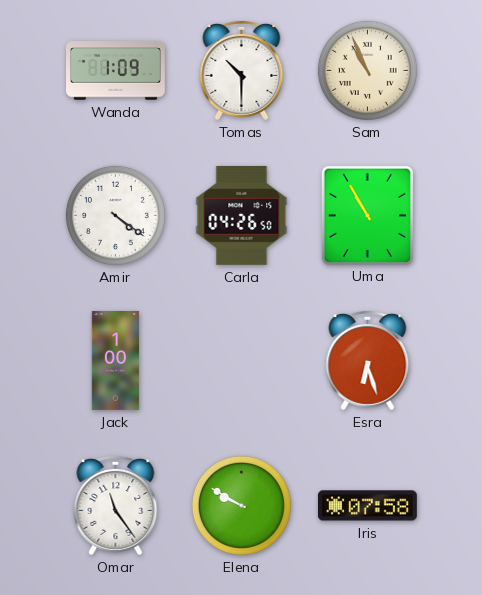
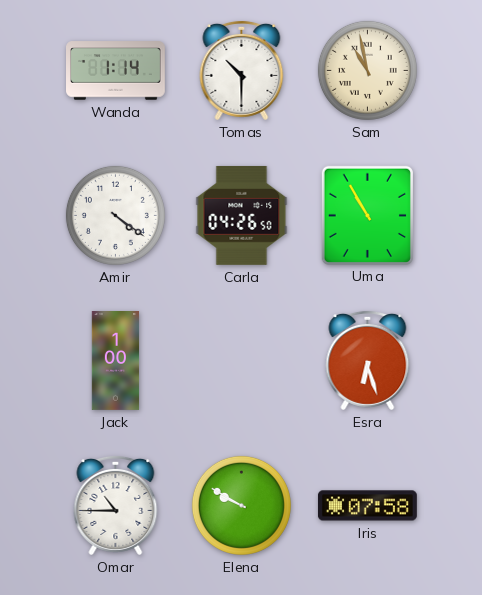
Wanda: 1:09 -> 1:14 (116, 71)
Sam: 10:56 -> 10:58 (367, 70)
Omar: 11:24 -> 10:45 (116, 505)
